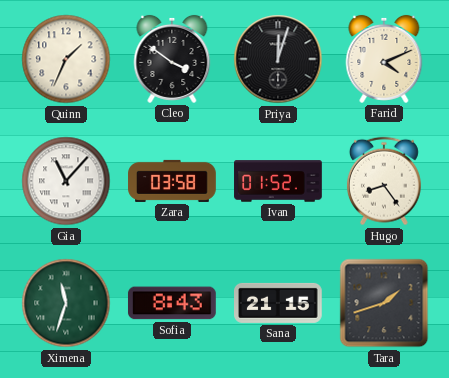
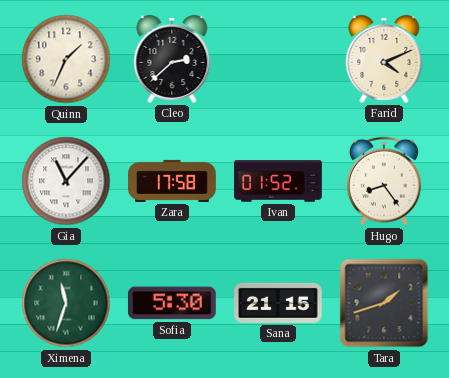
Cleo: 3:51 -> 2:38 (172, 59)
Priya: 12:03 -> none (278, 59)
Zara: 03:58 -> 17:58 (172, 181)
Sofia: 8:43 -> 5:30 (172, 303)
